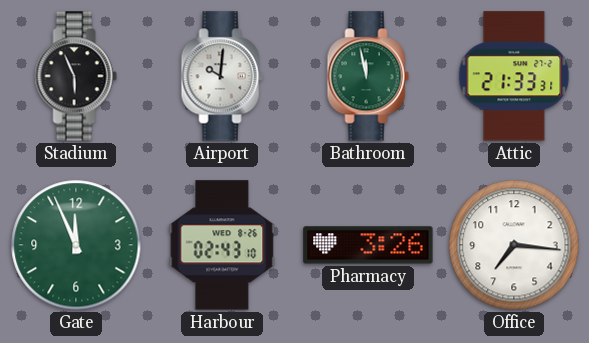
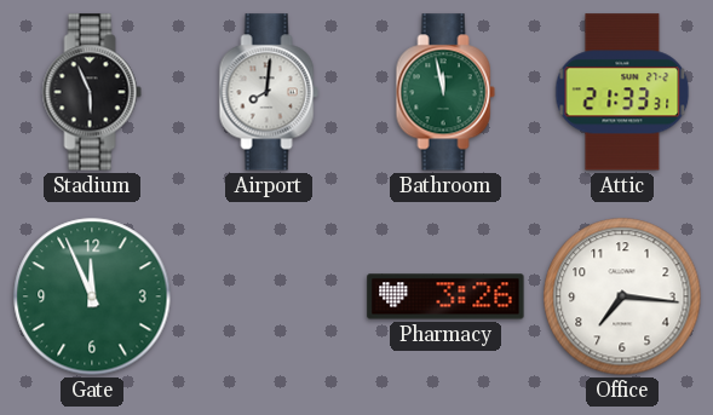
Airport: 10:01 -> 8:01 (269, 92)
Harbour: 02:43 -> none (222, 245)
